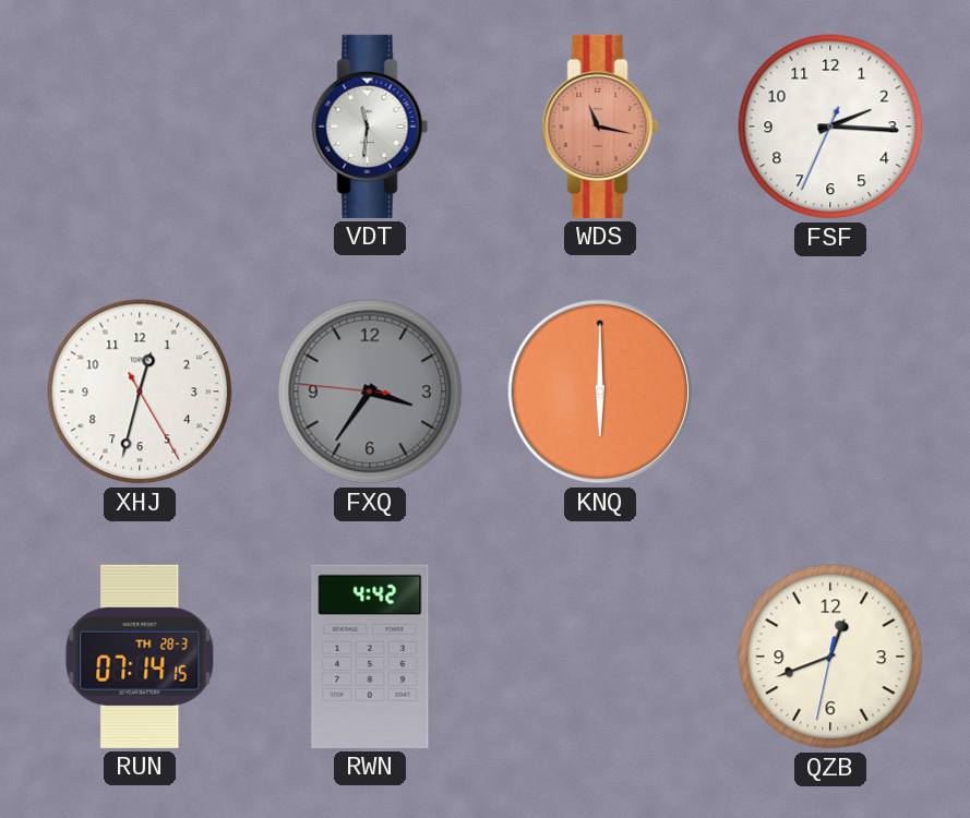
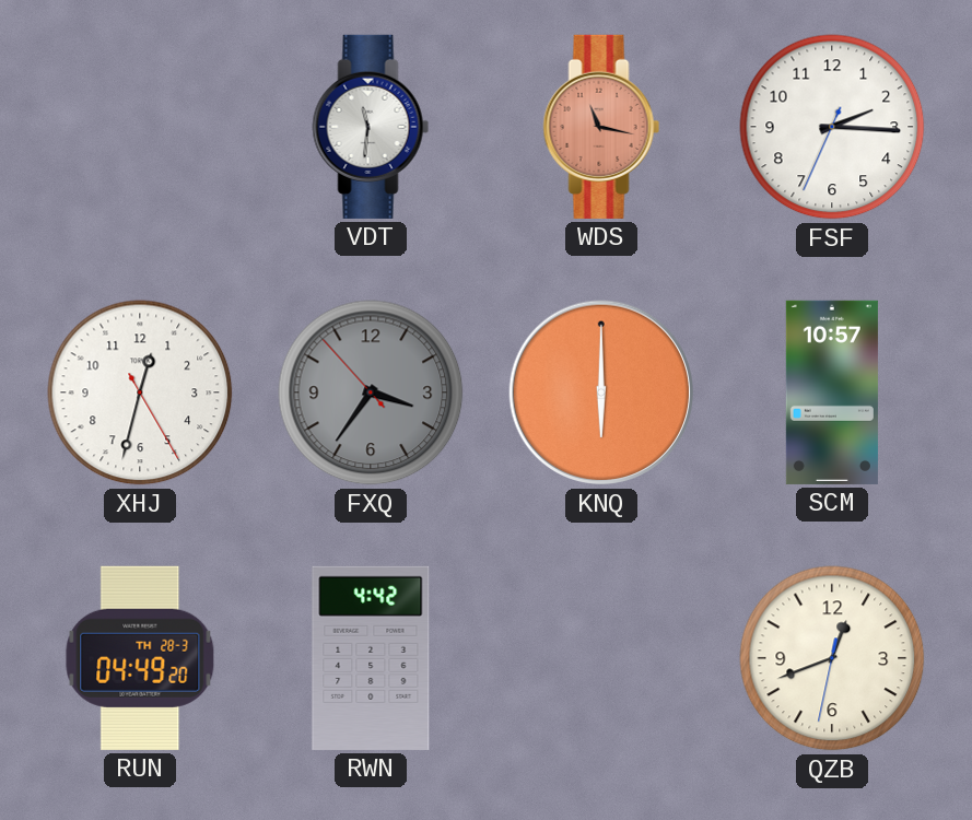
FXQ: 3:35:46 -> 3:35:53 (371, 393)
SCM: none -> 10:57 (832, 393)
RUN: 07:14 -> 04:49 (140, 658)
